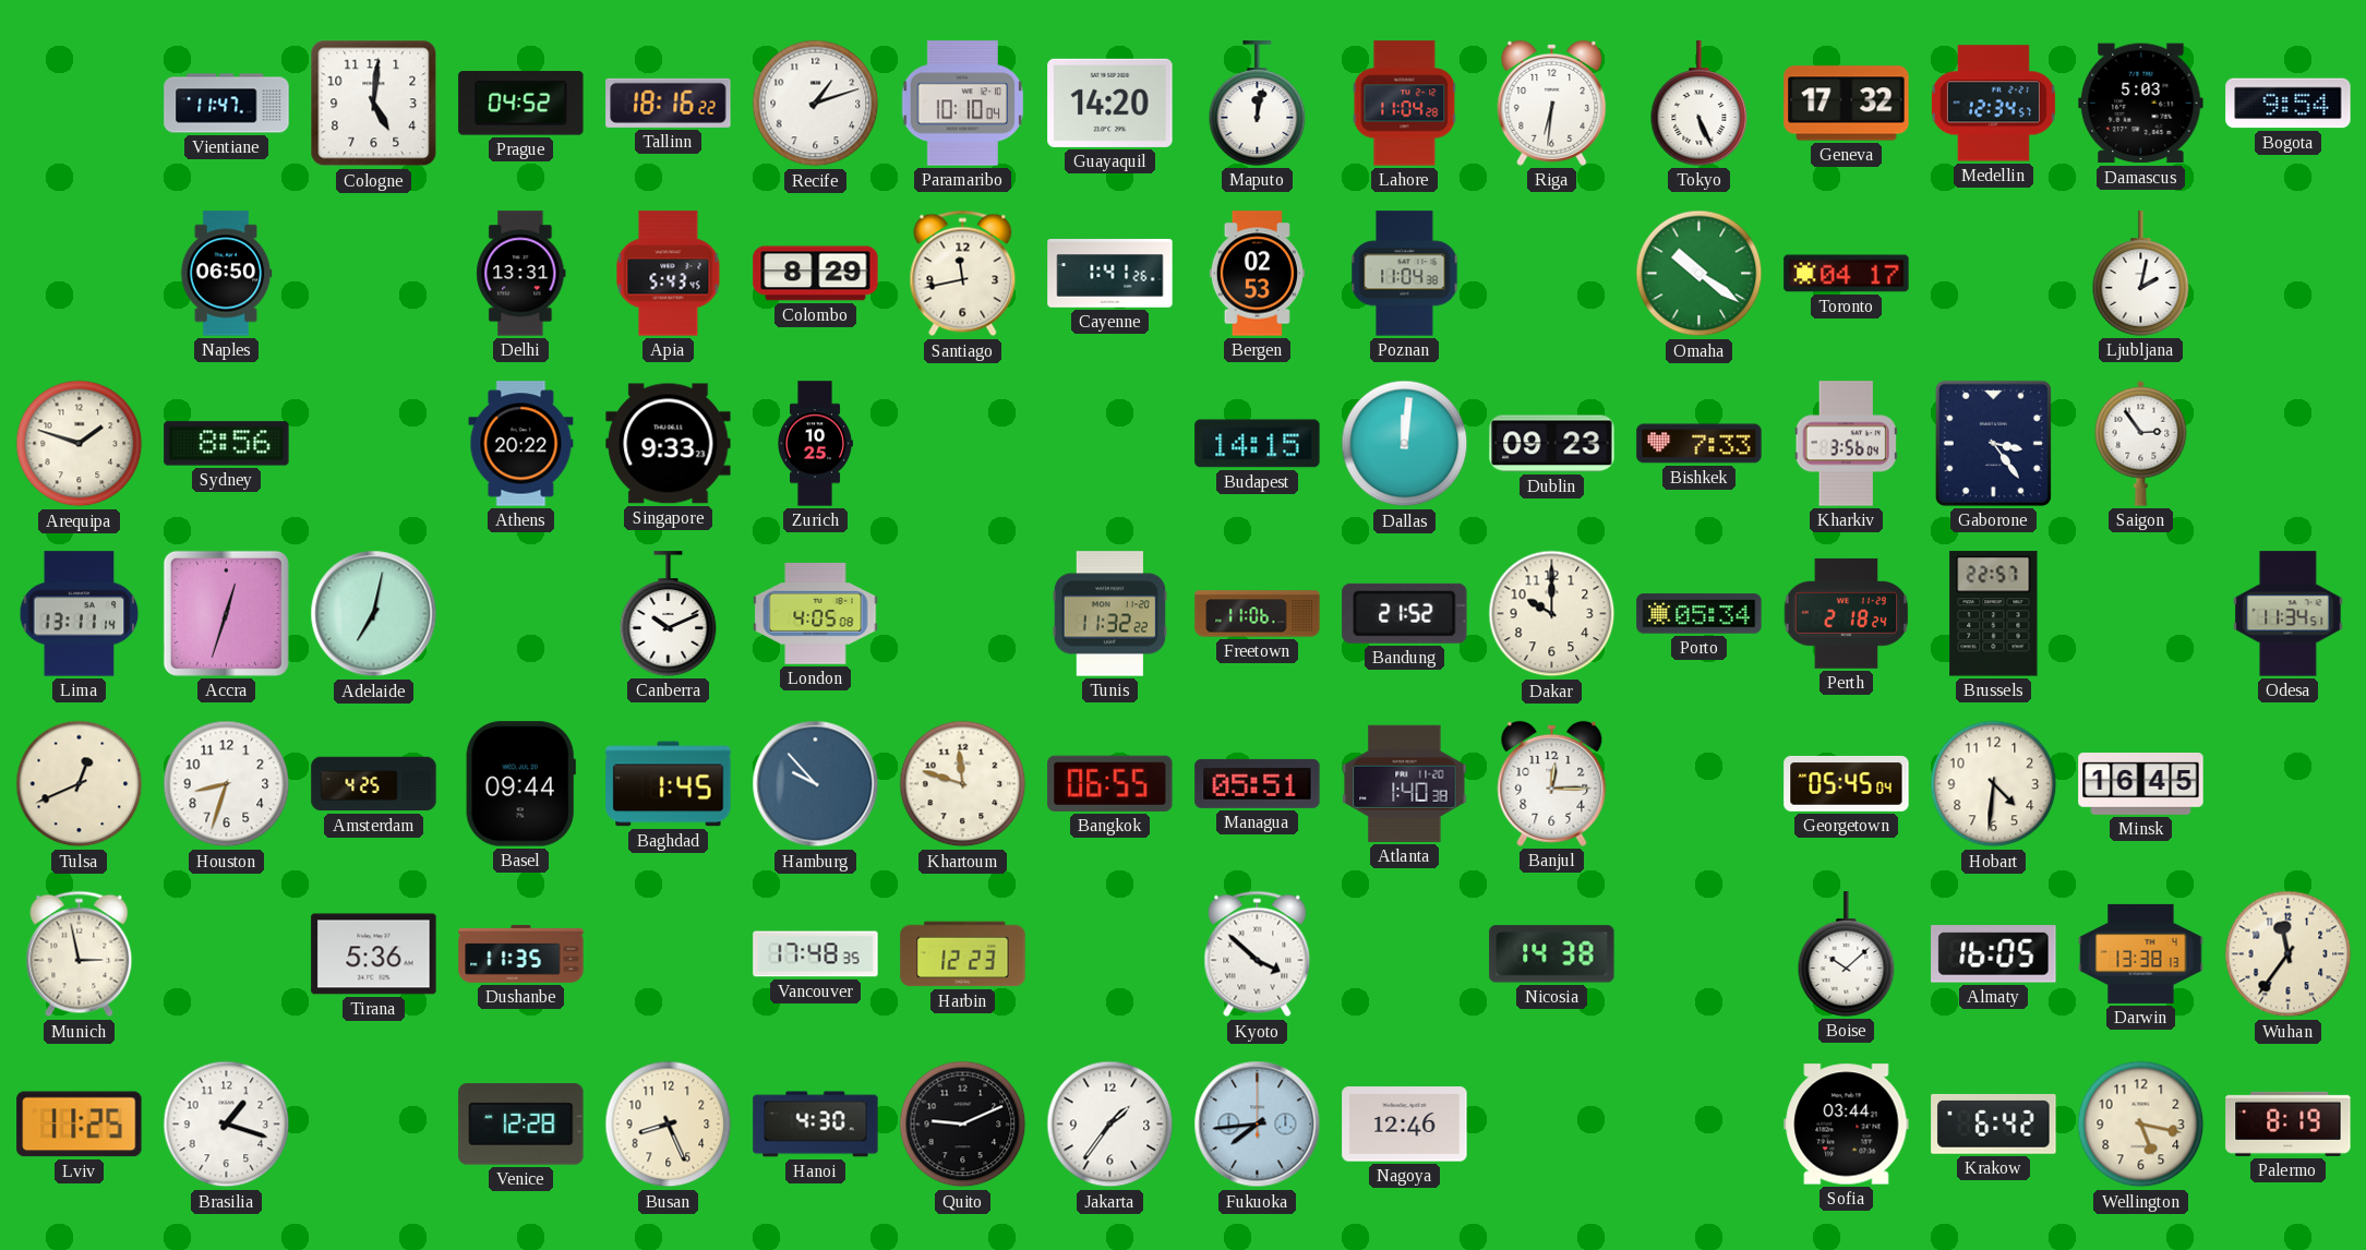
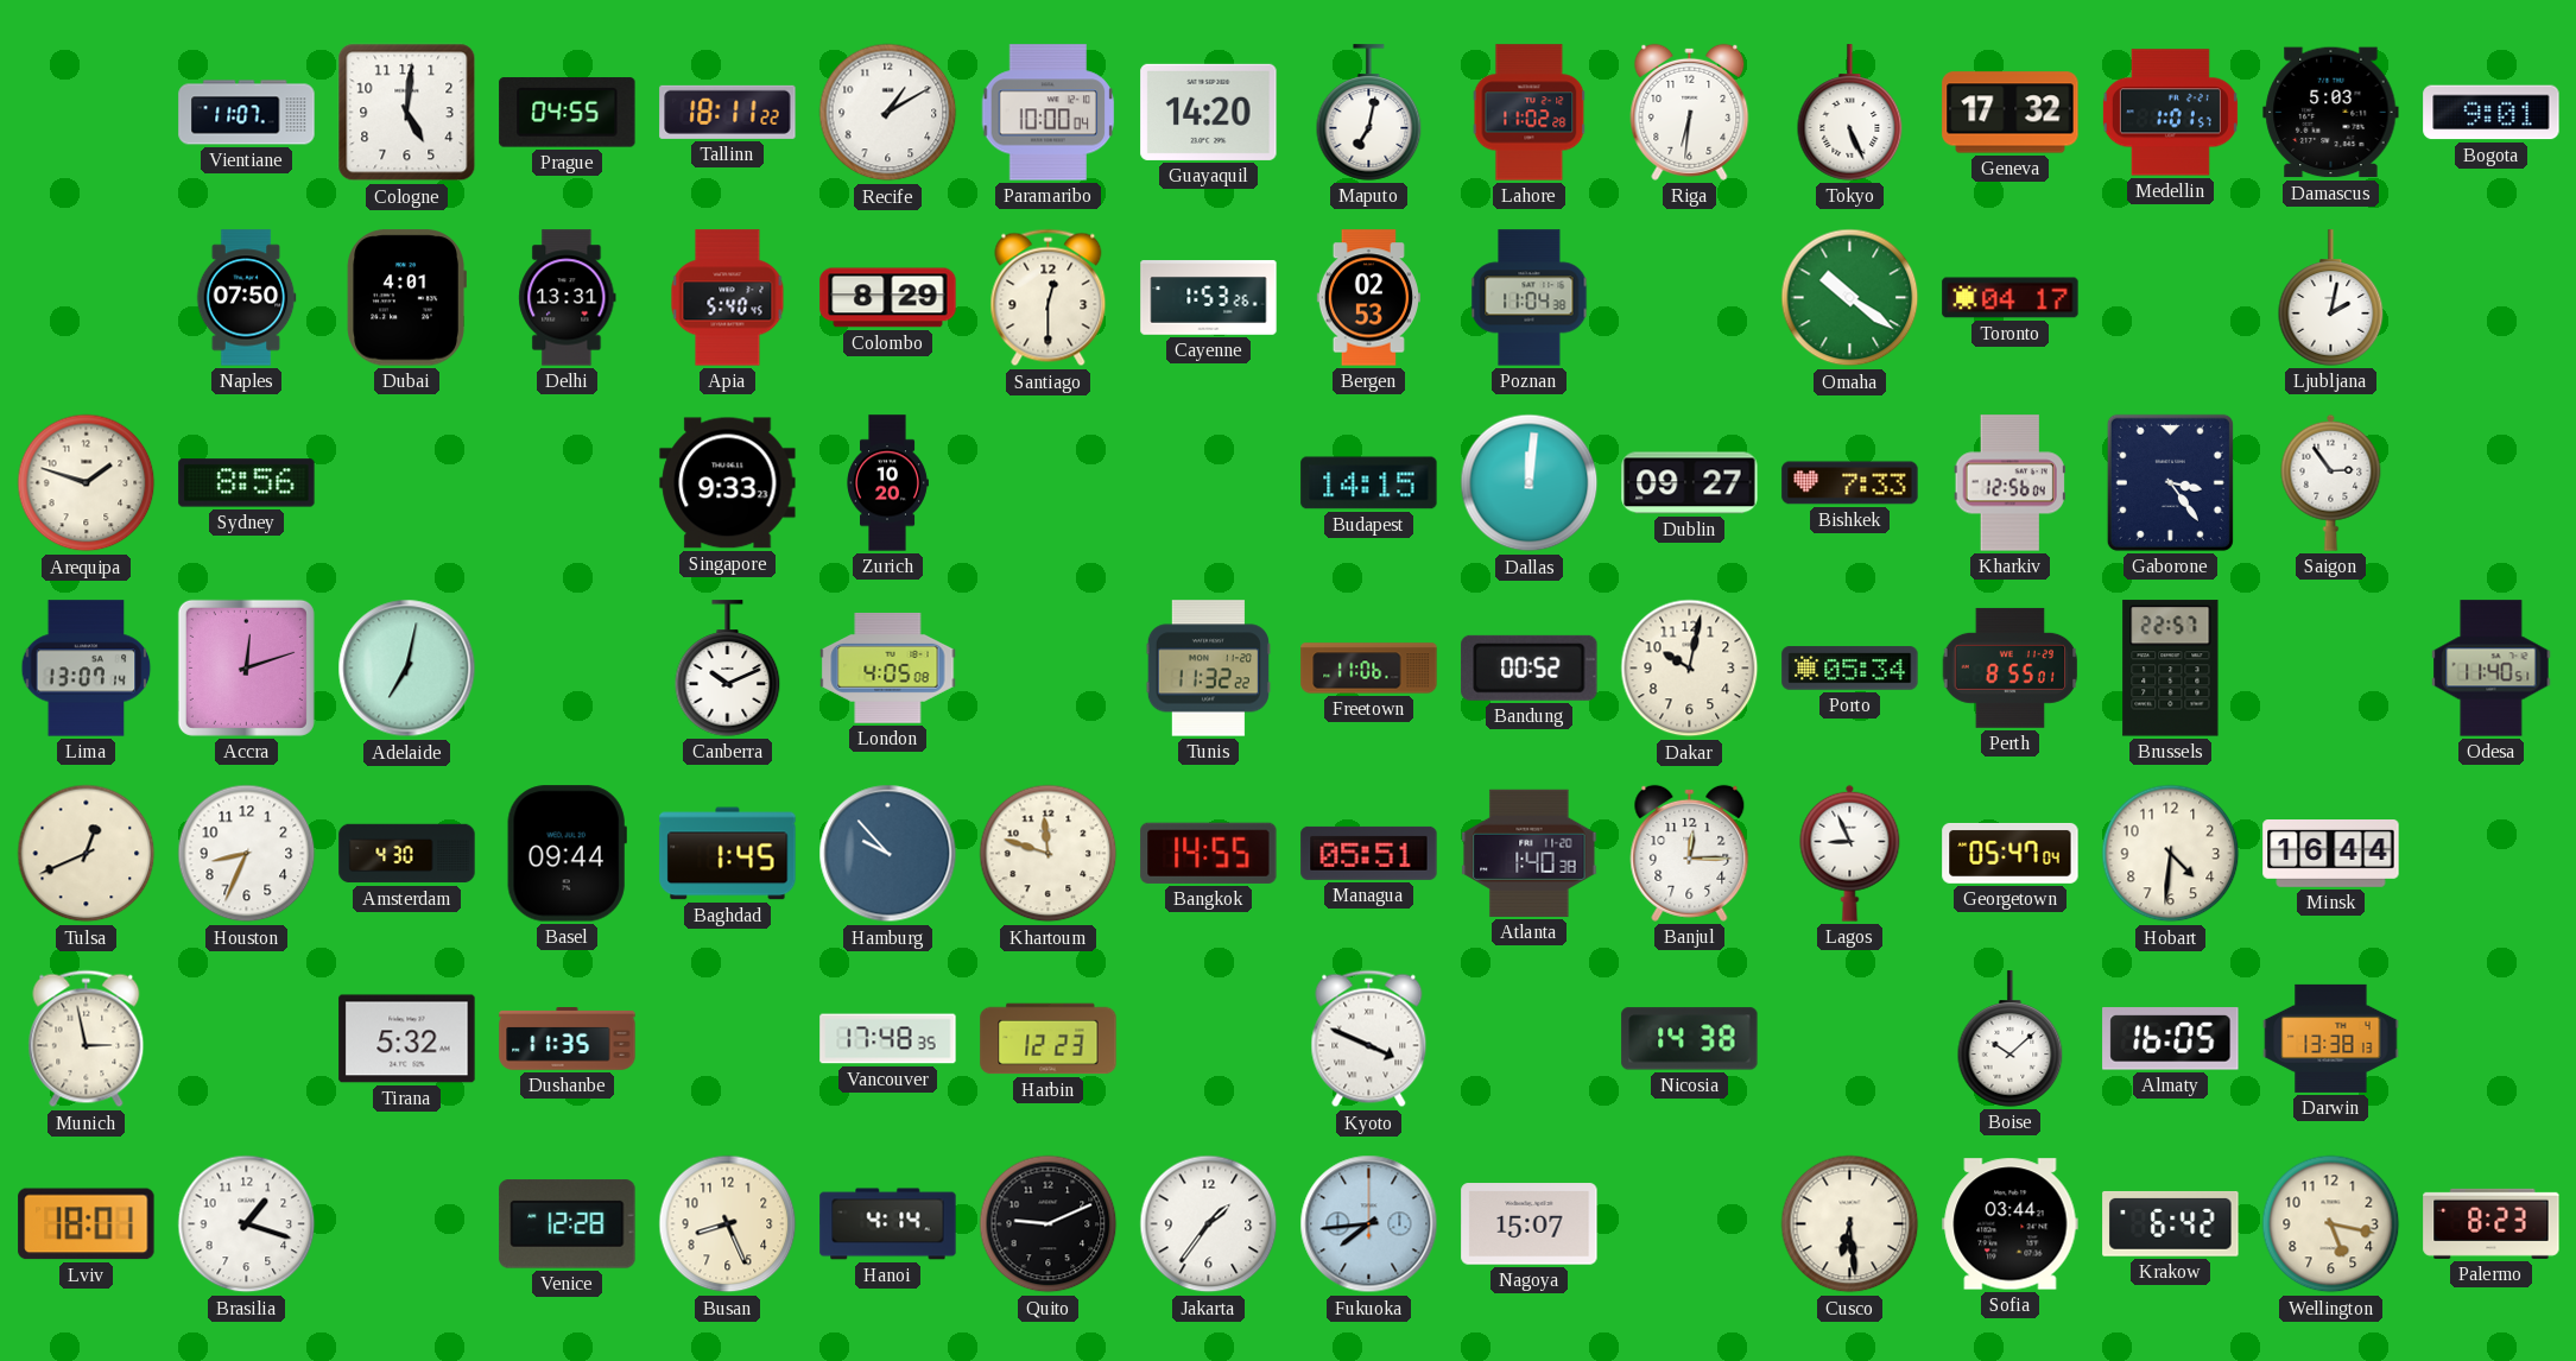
Vientiane: 11:47 -> 11:07 (247, 113)
Prague: 04:52 -> 04:55 (568, 113)
Tallinn: 18:16 -> 18:11 (728, 112)
Recife: 1:12 -> 1:10 (888, 113)
Paramaribo: 10:10 -> 10:00 (1049, 113)
Maputo: 12:02 -> 7:02 (1369, 113)
Lahore: 11:04 -> 11:02 (1530, 113)
Medellin: 12:34 -> 1:01 (2170, 113)
Bogota: 9:54 -> 9:01 (2492, 113)
Naples: 06:50 -> 07:50 (246, 298)
Dubai: none -> 4:01 (406, 298)
Apia: 5:43 -> 5:40 (728, 298)
Santiago: 11:43 -> 12:30 (1049, 298)
Cayenne: 1:41 -> 1:53 (1209, 298)
Athens: 20:22 -> none (521, 444)
Zurich: 10:25 -> 10:20 (887, 483)
Dublin: 09:23 -> 09:27 (1690, 483)
Kharkiv: 3:56 -> 12:56 (2009, 483)
Lima: 13:11 -> 13:07 (87, 669)
Accra: 12:33 -> 12:12 (246, 667)
Bandung: 21:52 -> 00:52 (1530, 667)
Dakar: 10:00 -> 10:02 (1690, 669)
Perth: 2:18 -> 8:55 (2011, 667)
Odesa: 11:34 -> 11:40 (2492, 669)
Houston: 8:33 -> 8:34 (247, 854)
Amsterdam: 4:25 -> 4:30 (407, 854)
Bangkok: 06:55 -> 14:55 (1209, 853)
Lagos: none -> 8:56 (1850, 853)
Georgetown: 05:45 -> 05:47 (2011, 853)
Minsk: 16:45 -> 16:44 (2331, 854)
Tirana: 5:36 -> 5:32 (407, 1039)
Kyoto: 3:52 -> 3:49 (1369, 1039)
Wuhan: 11:36 -> none (2289, 954)
Lviv: 11:25 -> 18:01 (87, 1224)
Hanoi: 4:30 -> 4:14 (888, 1224)
Nagoya: 12:46 -> 15:07 (1530, 1224)
Cusco: none -> 6:29 (1850, 1224)
Palermo: 8:19 -> 8:23 (2492, 1223)
